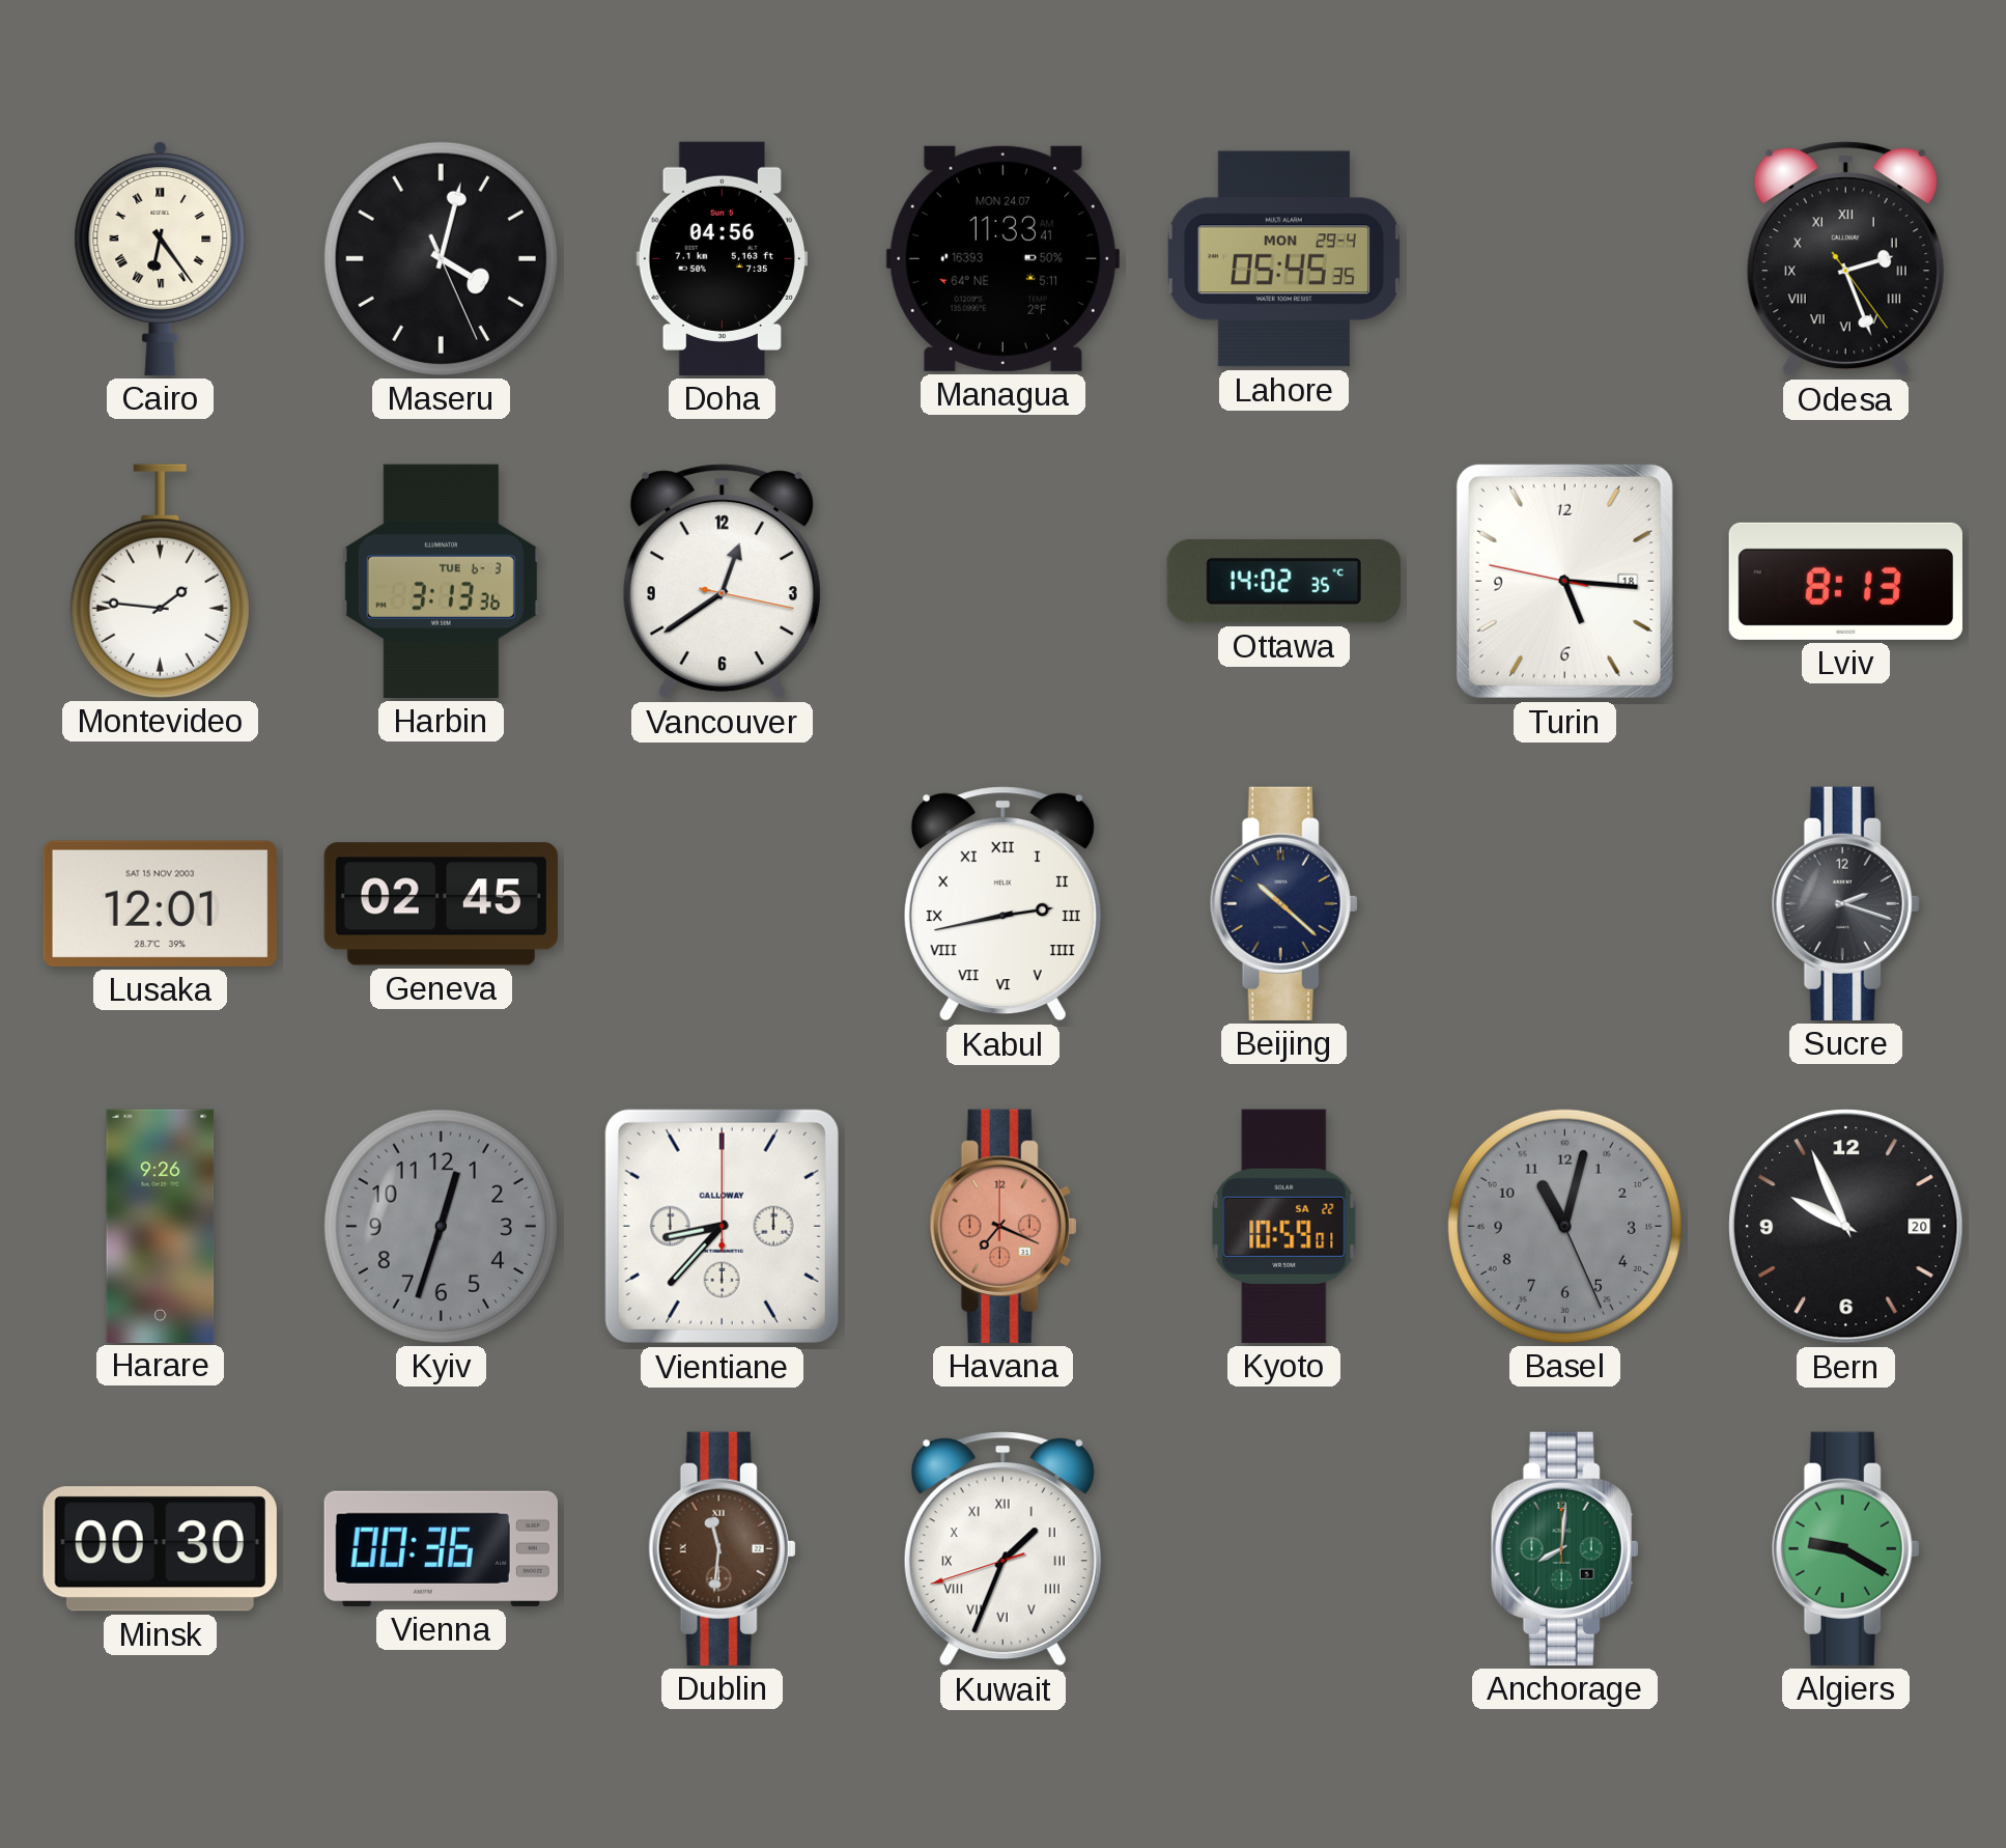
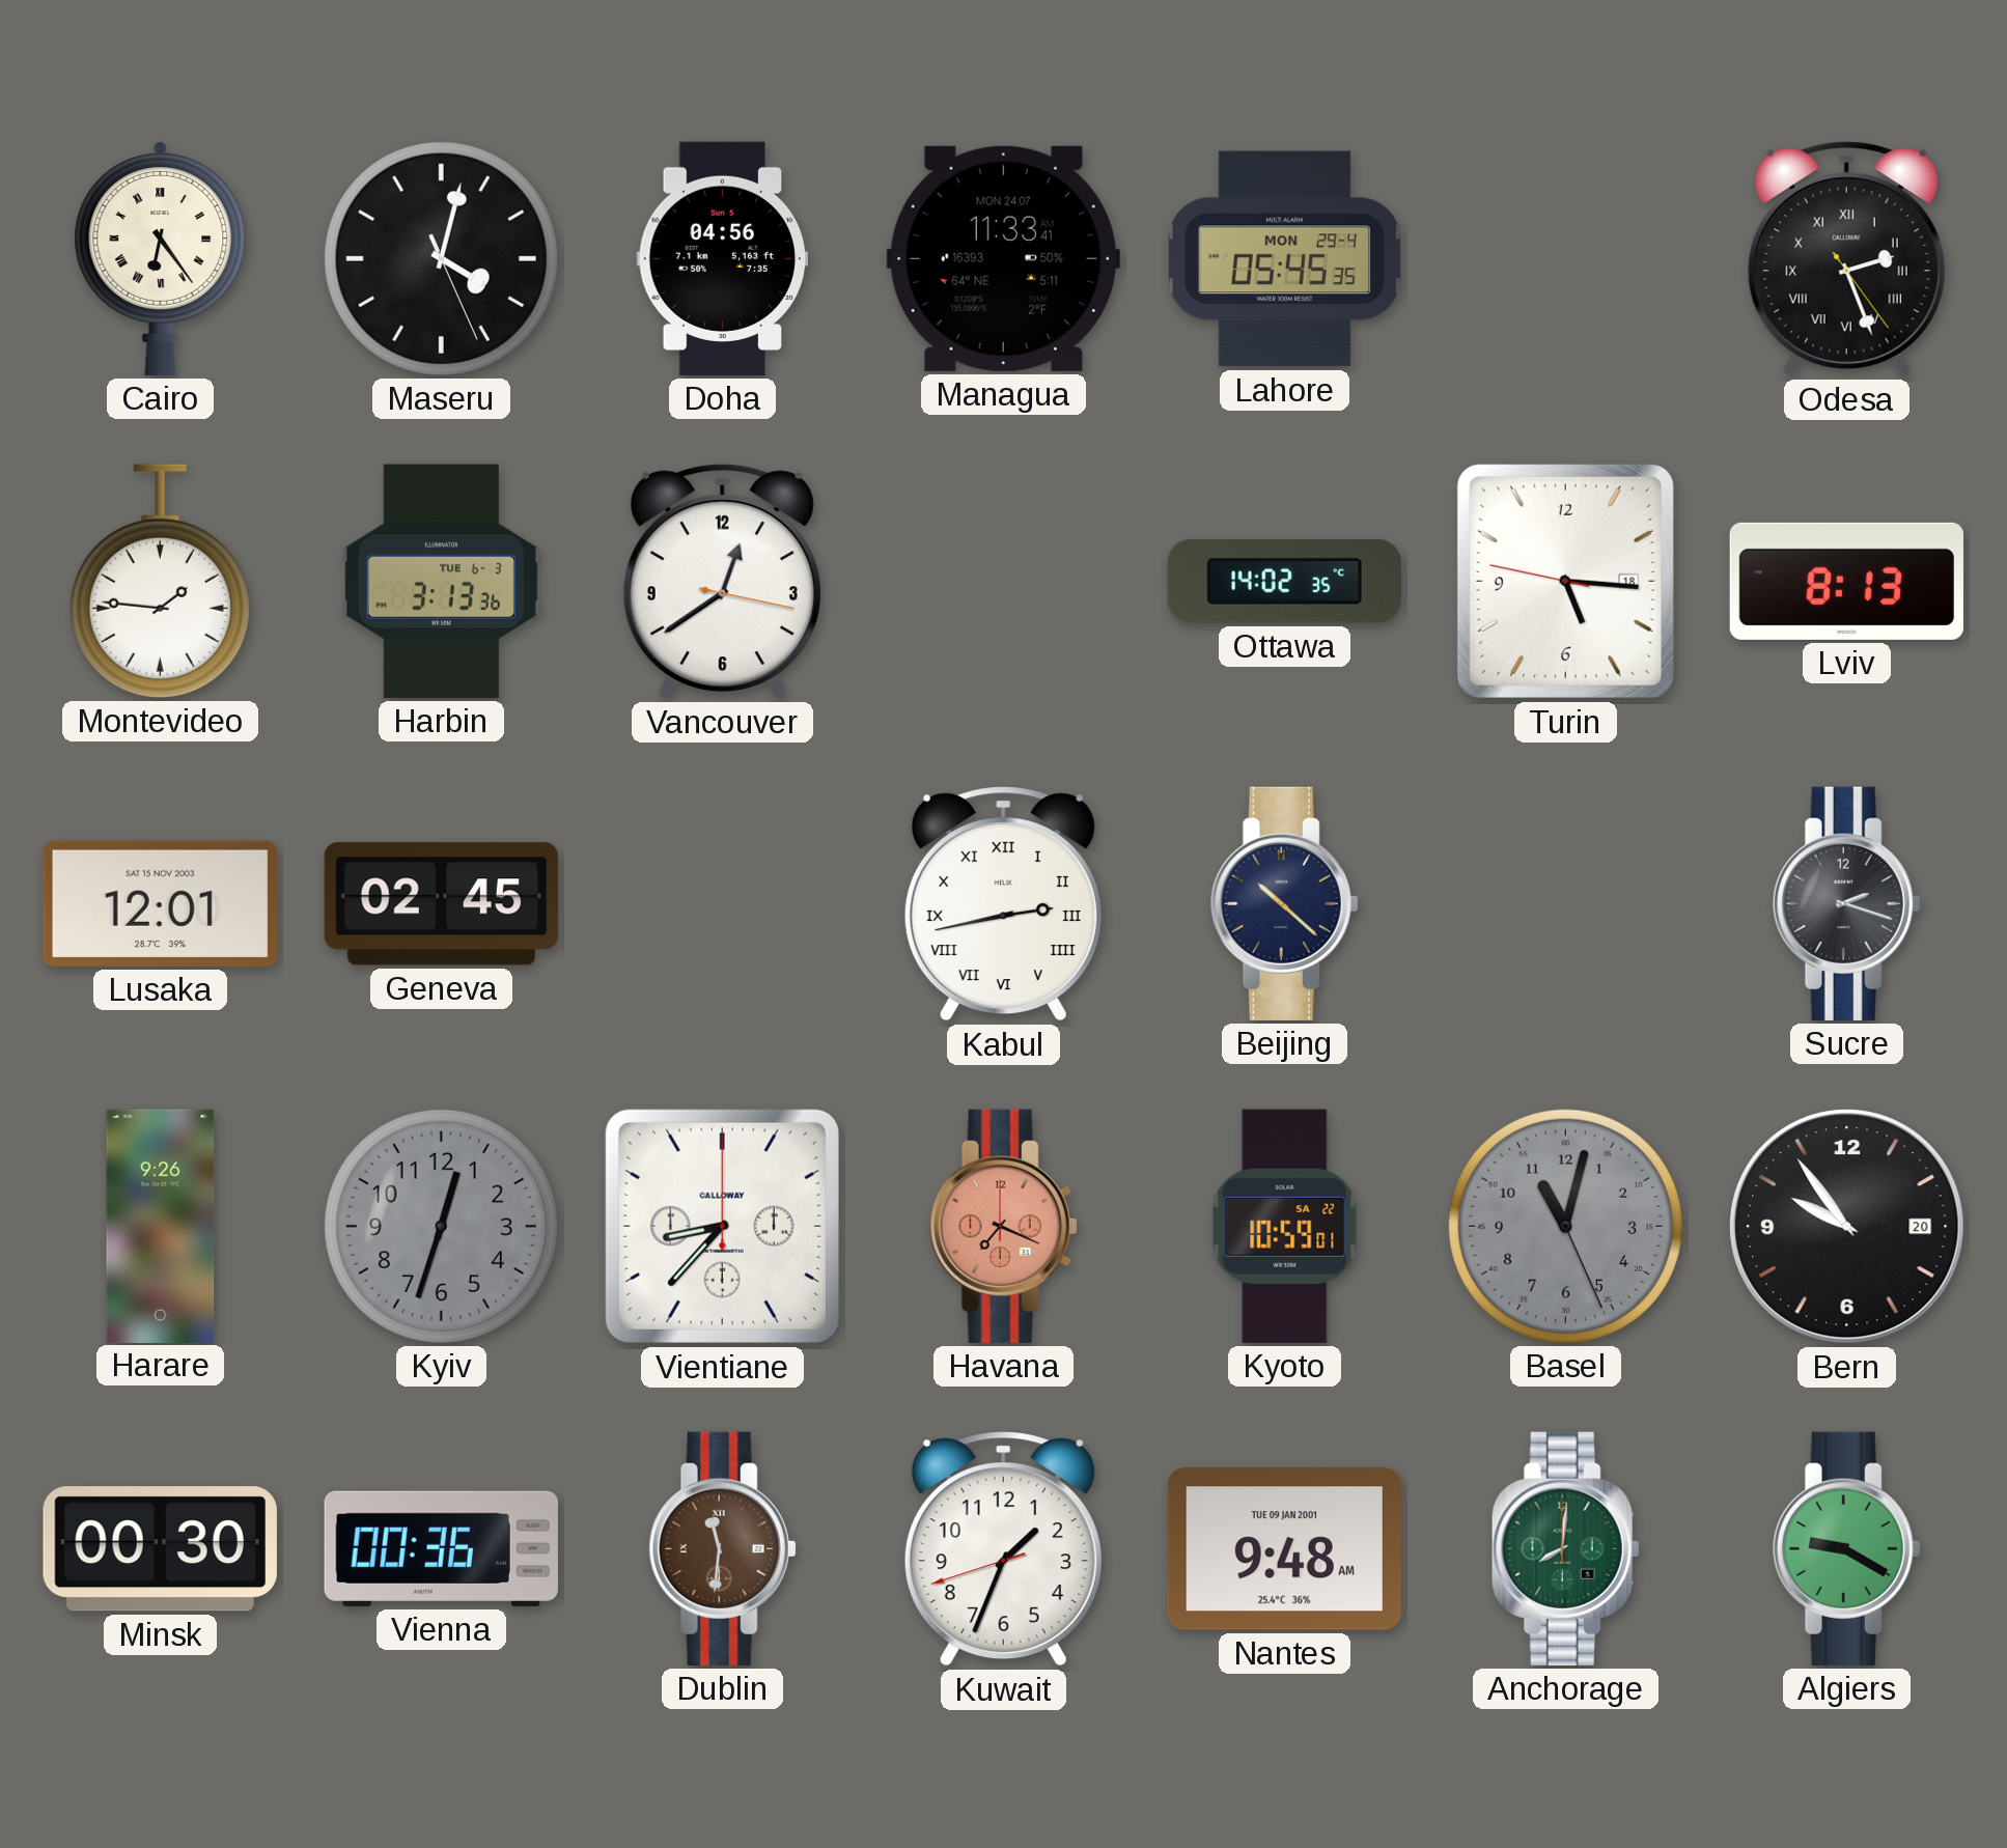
Bern: 9:56 -> 9:54 (1847, 1227)
Kuwait numerals: Roman -> Arabic (1003, 1549)
Nantes: none -> 9:48 (1284, 1549)
